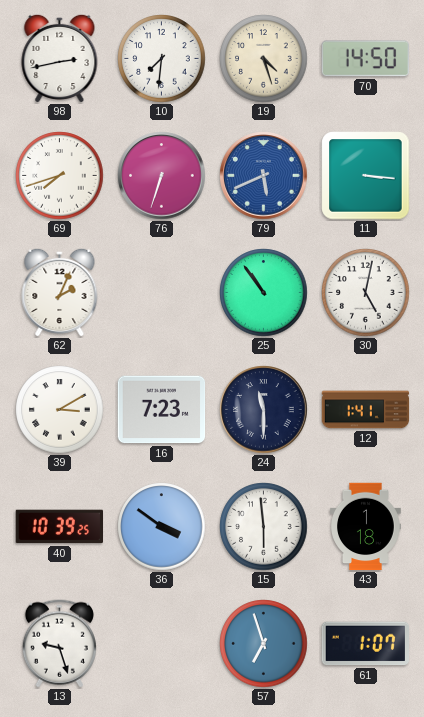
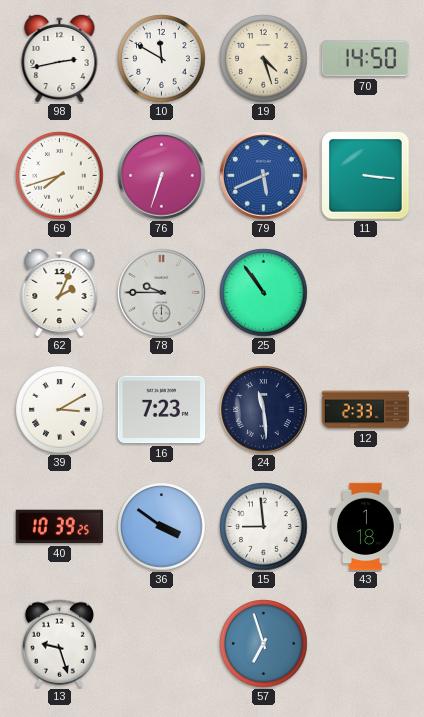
10: 7:31 -> 11:50 (162, 59)
78: none -> 9:45 (162, 293)
30: 5:02 -> none (366, 293)
24: 11:30 -> 11:29 (264, 410)
12: 1:41 -> 2:33 (366, 410)
15: 5:59 -> 8:59 (264, 527)
61: 1:07 -> none (365, 644)
